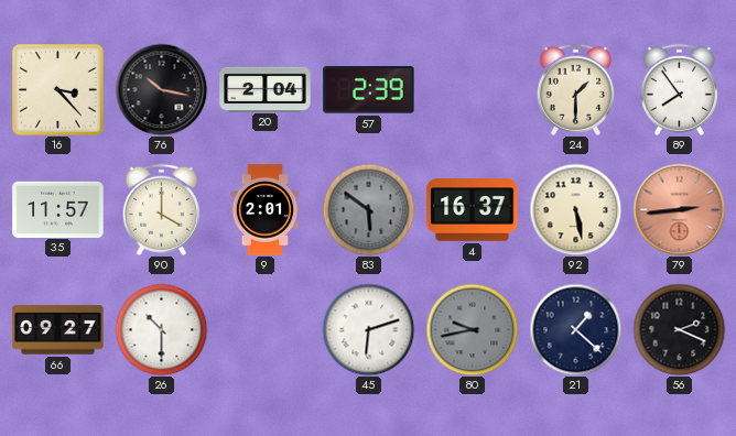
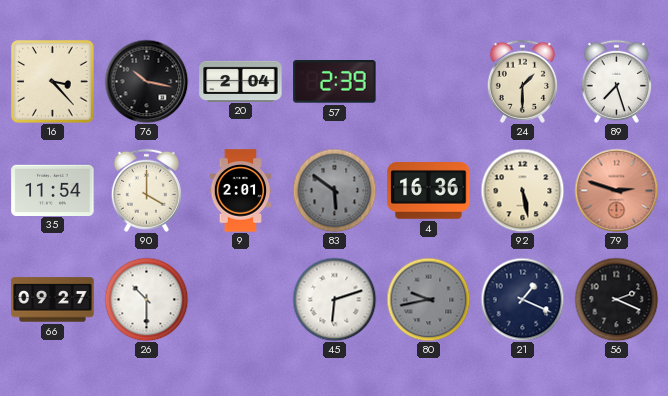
89: 7:54 -> 7:27 (616, 81)
35: 11:57 -> 11:54 (53, 190)
4: 16:37 -> 16:36 (429, 191)
79: 2:44 -> 2:48 (616, 190)
21: 1:22 -> 1:19 (522, 299)
